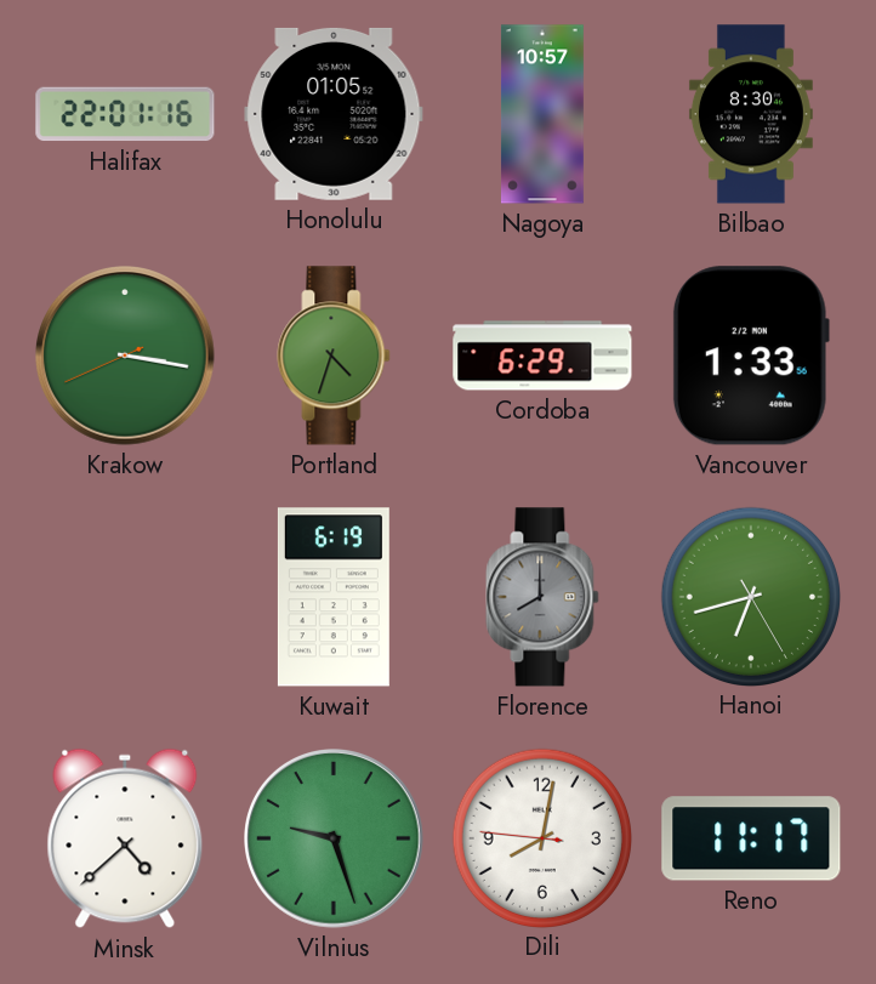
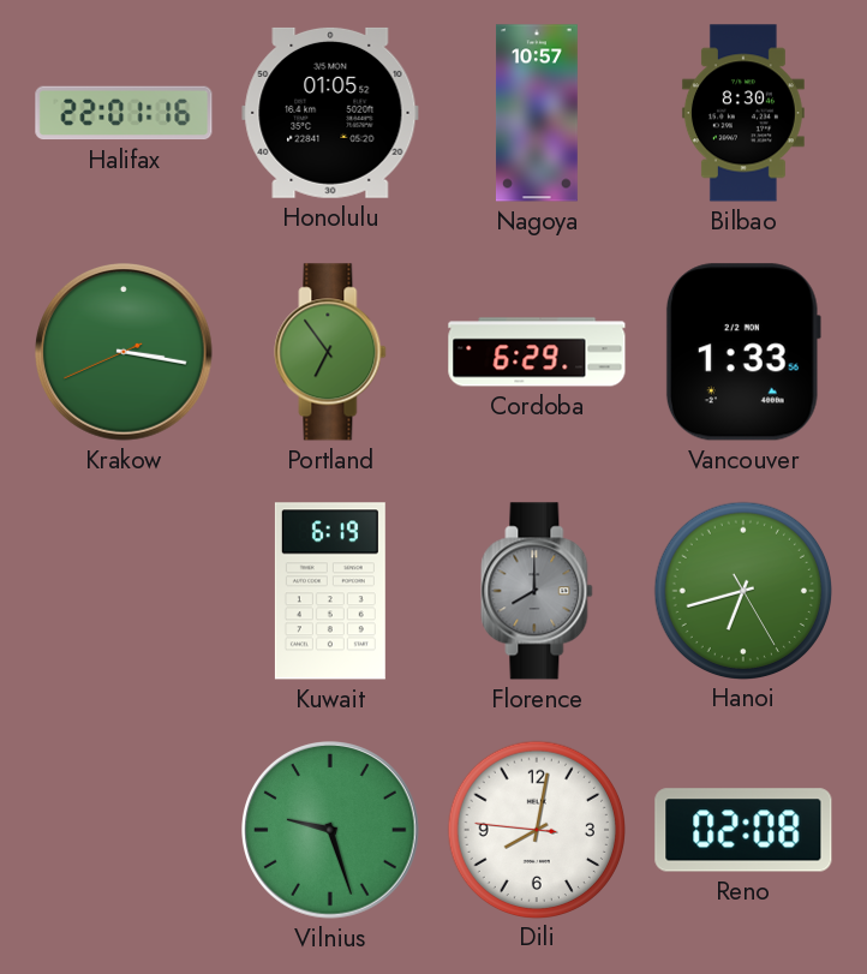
Portland: 4:33 -> 6:54 (330, 352)
Minsk: 4:38 -> none (125, 838)
Reno: 11:17 -> 02:08 (743, 830)
